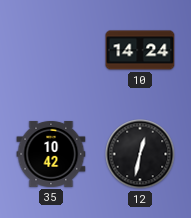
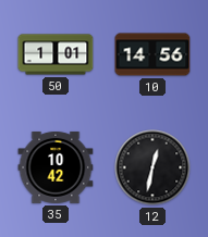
50: none -> 1:01 (56, 54)
10: 14:24 -> 14:56 (152, 54)
